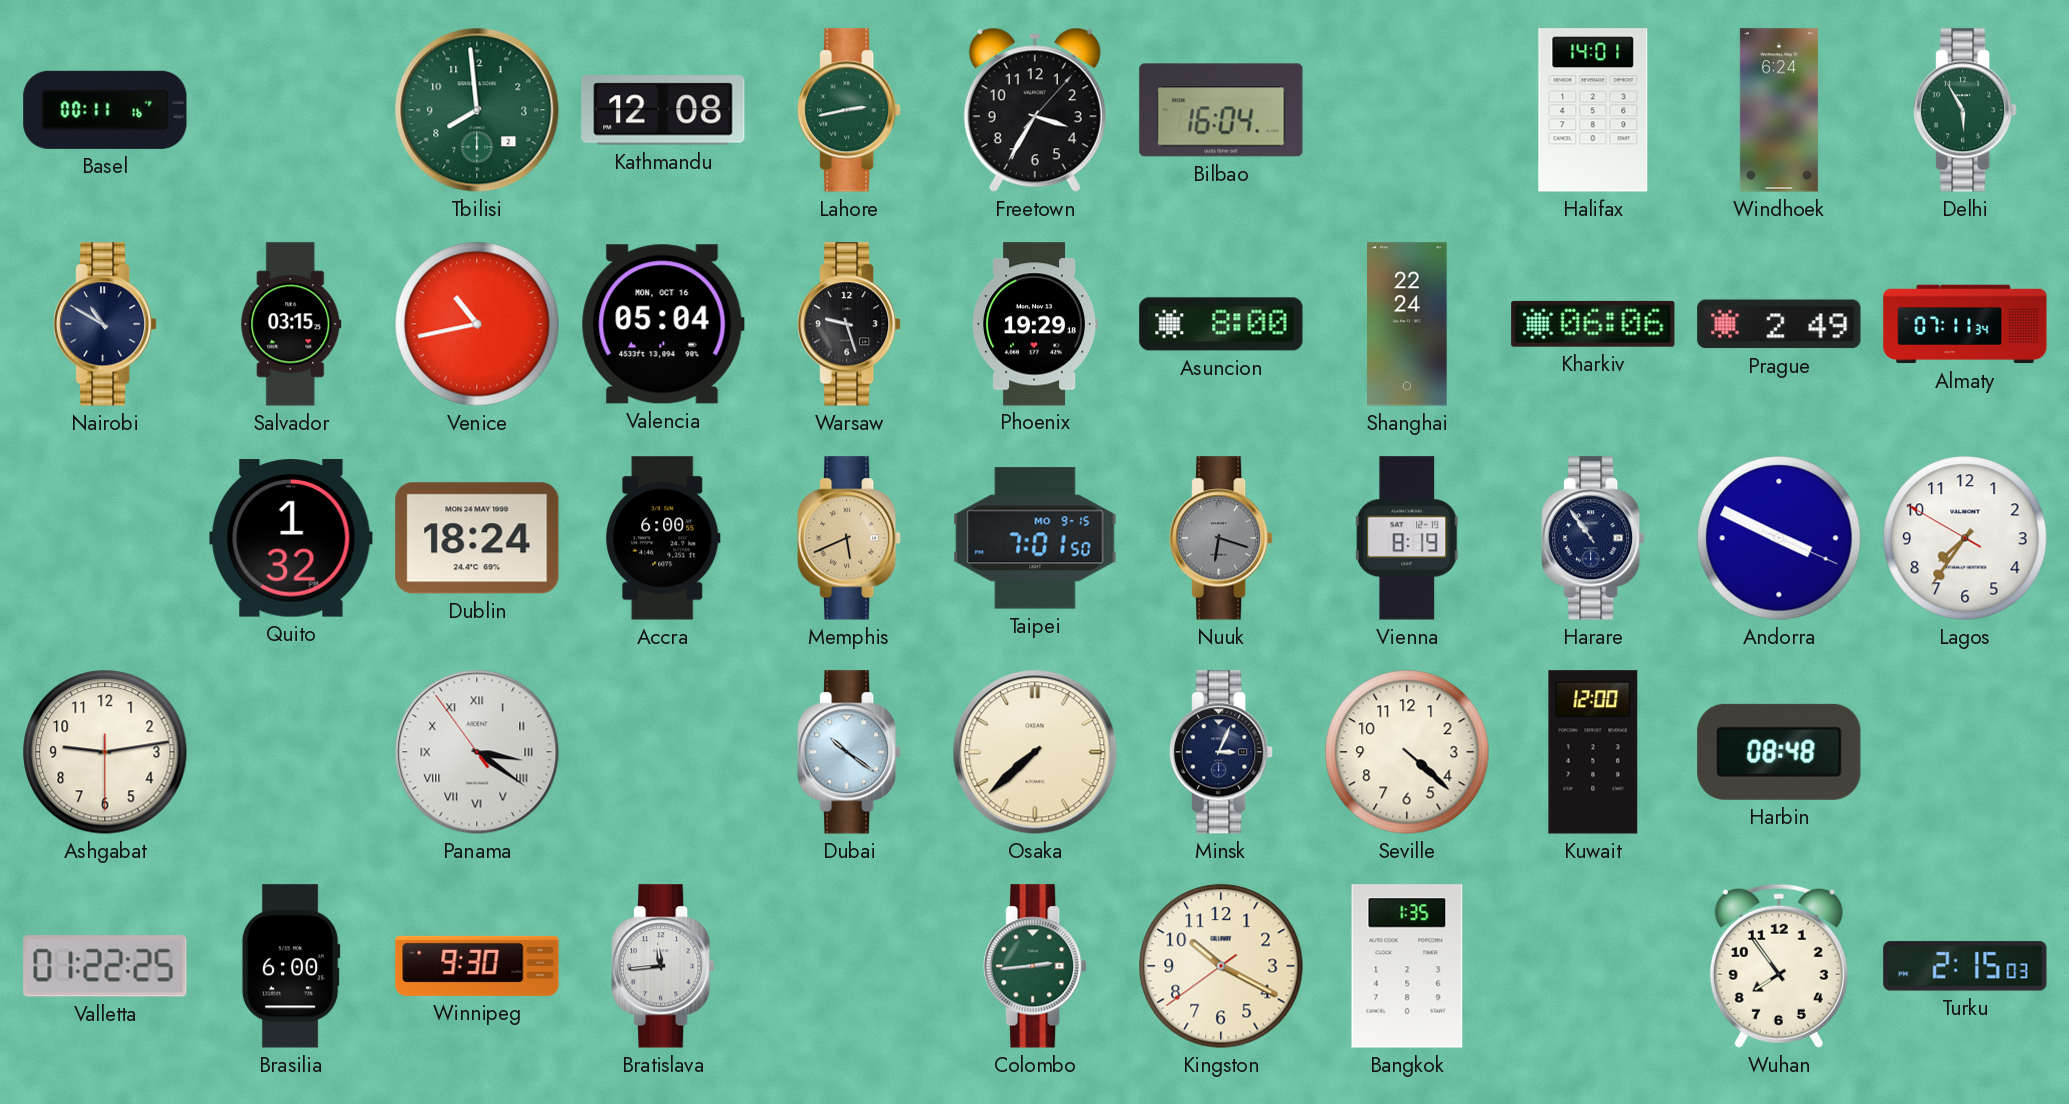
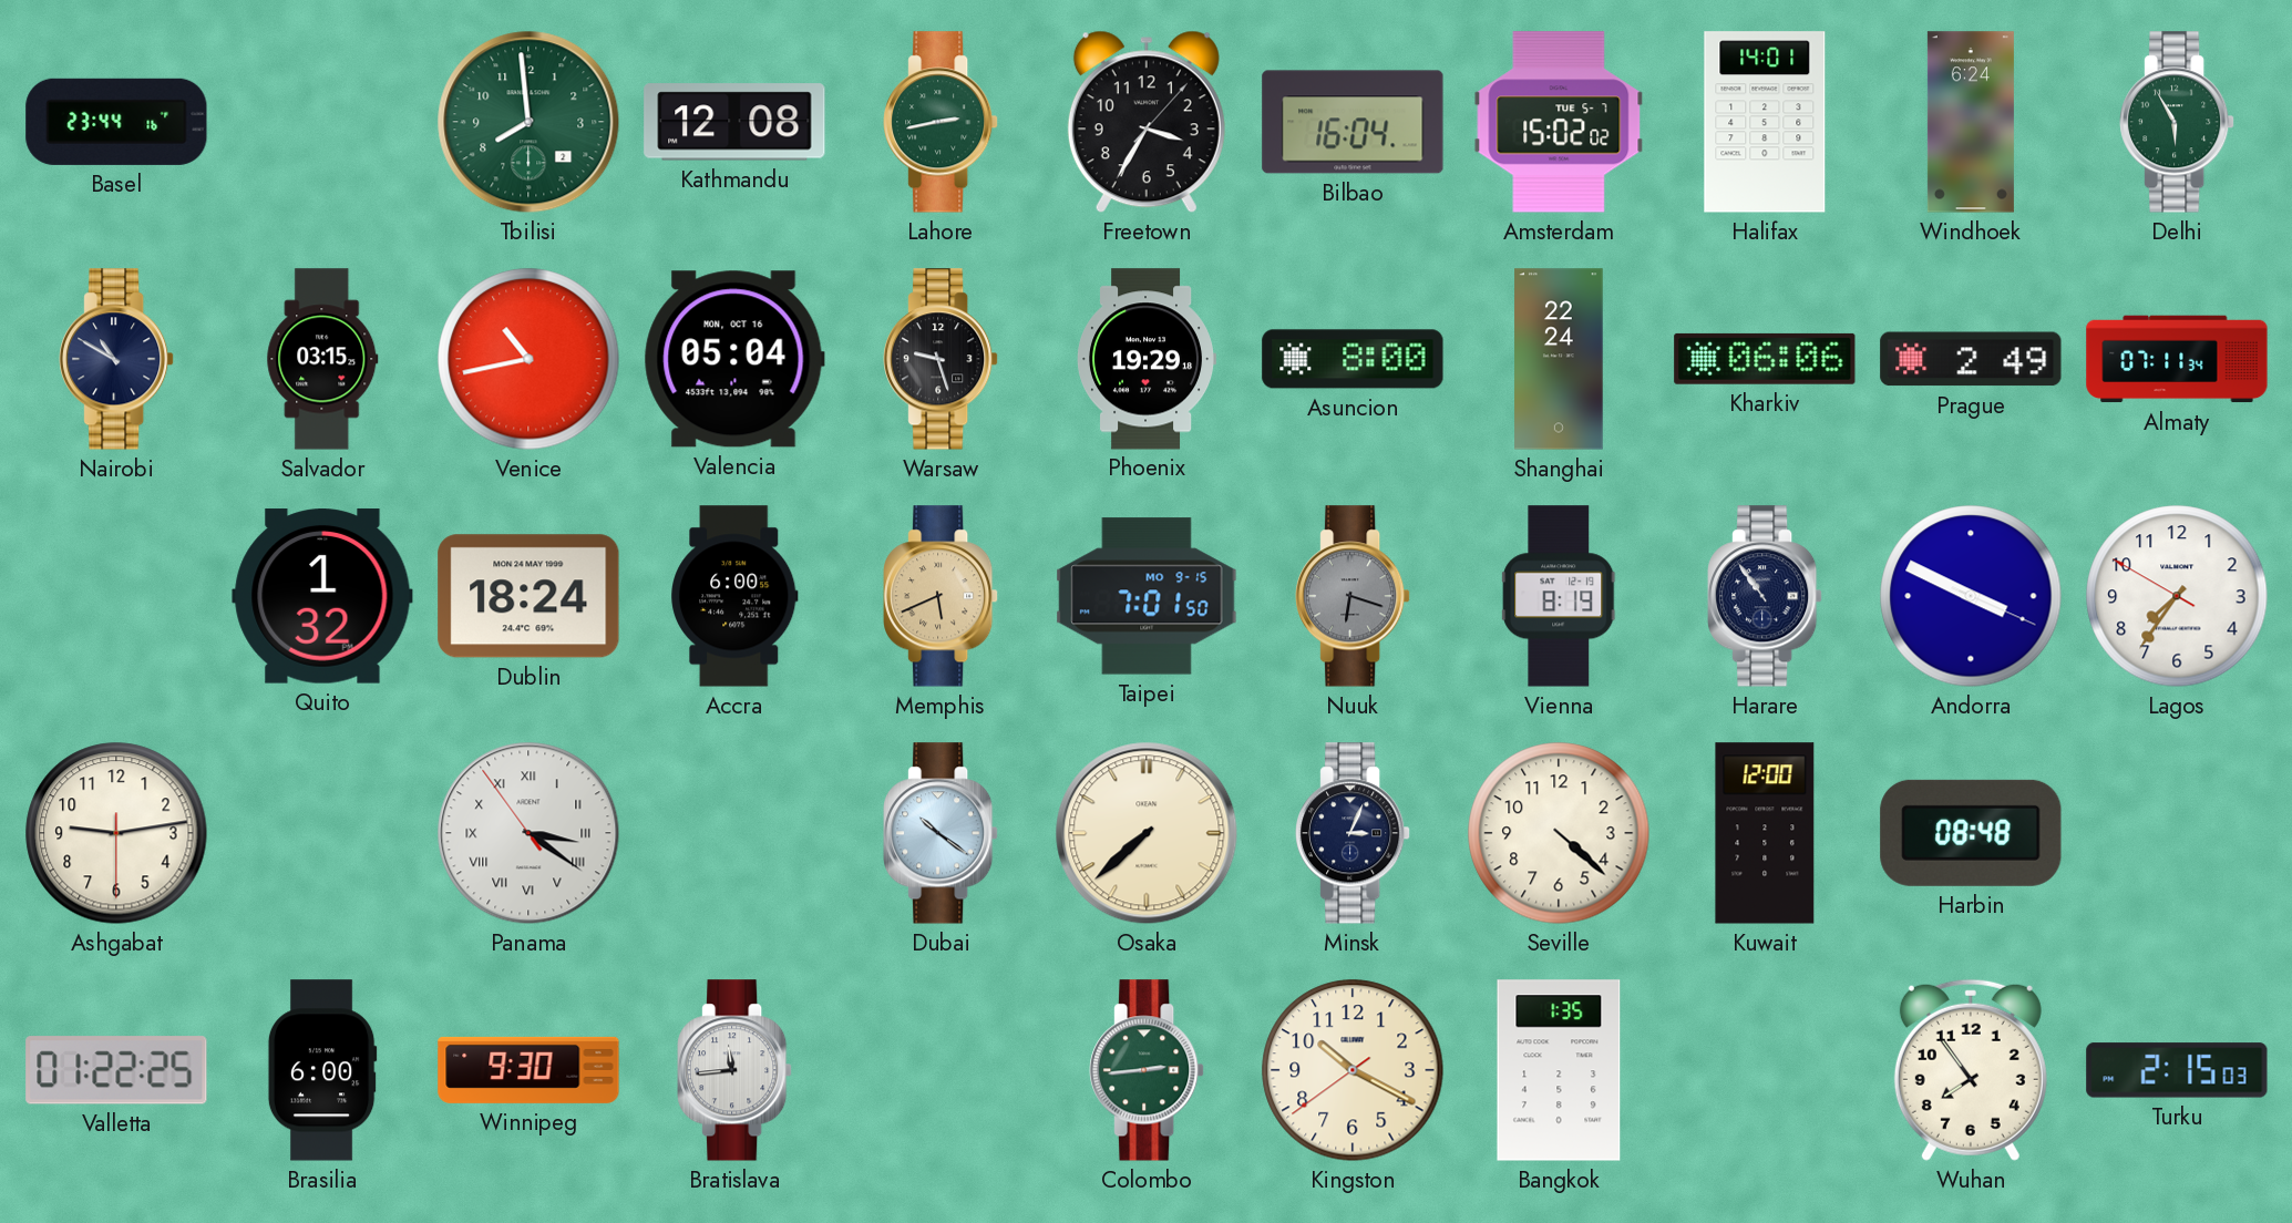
Basel: 00:11 -> 23:44 (116, 122)
Amsterdam: none -> 15:02 (1559, 122)
